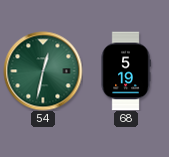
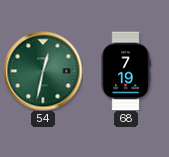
68: 5:19 -> 7:19 (126, 71)
